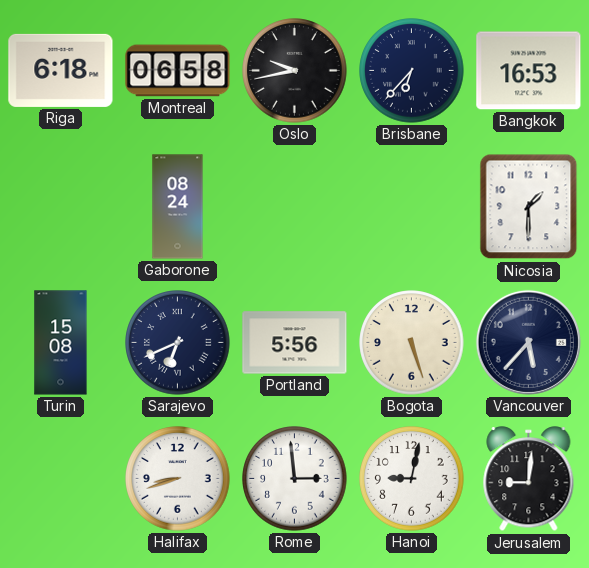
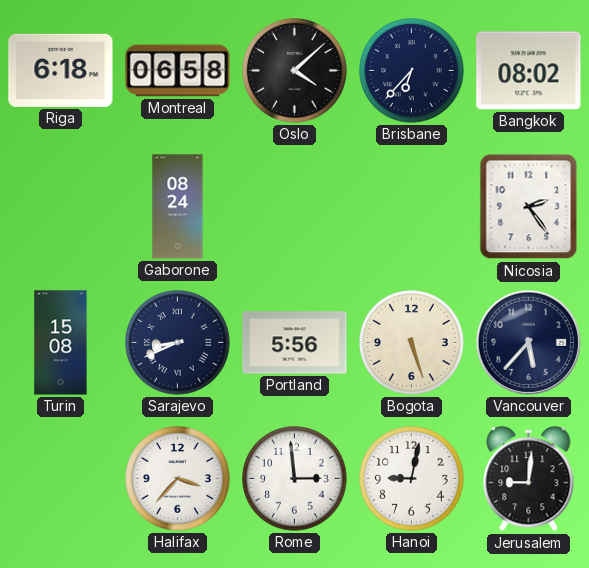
Oslo: 9:43 -> 4:08 (295, 71)
Bangkok: 16:53 -> 08:02 (529, 71)
Nicosia: 1:30 -> 2:24 (529, 207)
Sarajevo: 6:41 -> 8:41 (178, 343)
Halifax: 8:42 -> 3:37 (178, 479)
